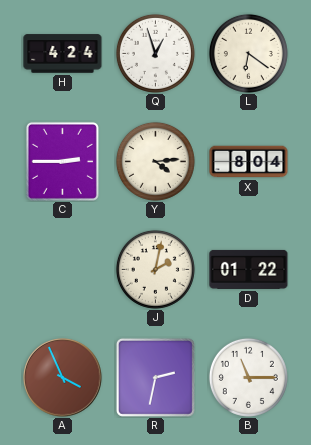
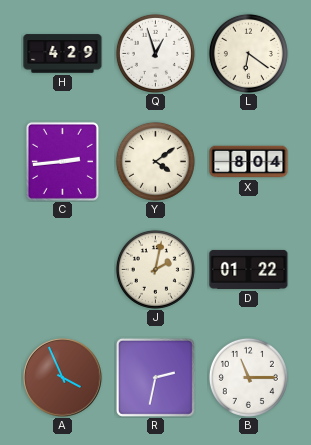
H: 4:24 -> 4:29 (63, 54)
C: 2:45 -> 2:44 (62, 161)
Y: 4:14 -> 4:09 (155, 161)
